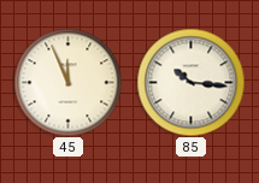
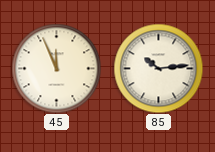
85: 10:16 -> 10:14 (158, 68)
